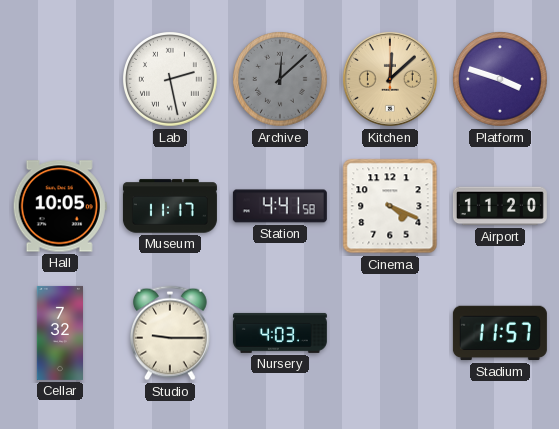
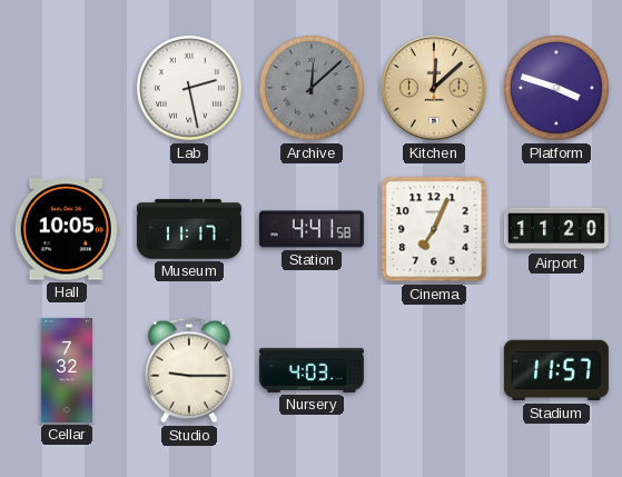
Cinema: 4:19 -> 7:04 (434, 229)
